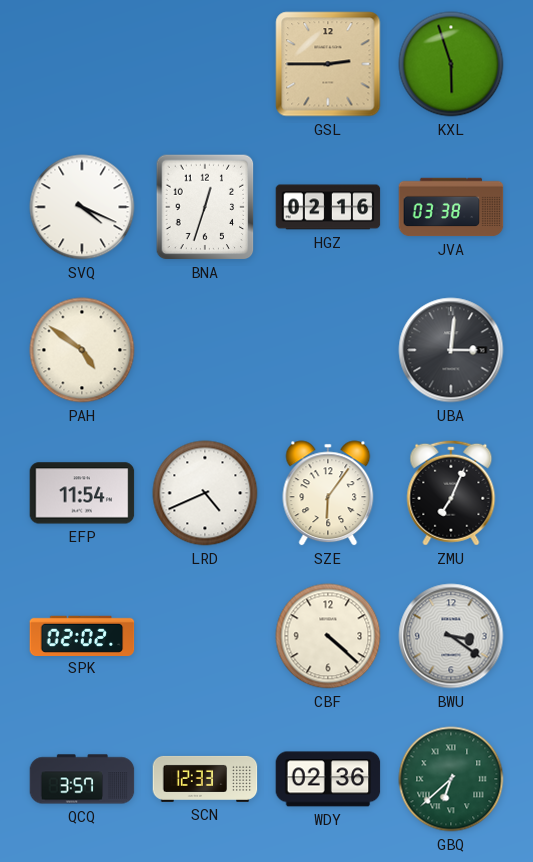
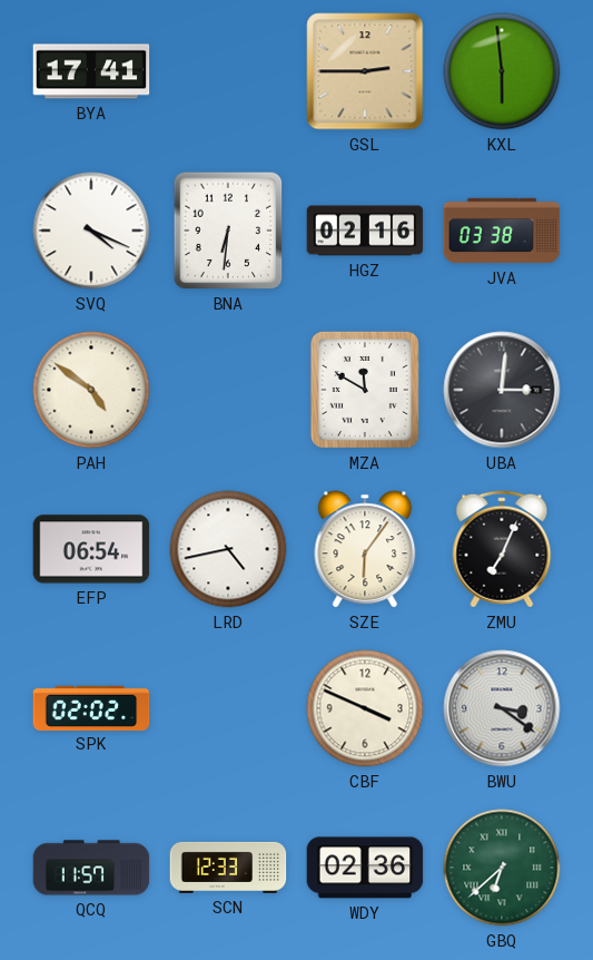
BYA: none -> 17:41 (91, 71)
KXL: 5:57 -> 5:59 (502, 71)
BNA: 12:33 -> 6:31 (228, 231)
MZA: none -> 11:50 (365, 390)
EFP: 11:54 -> 06:54 (91, 549)
LRD: 4:41 -> 4:43 (228, 549)
CBF: 4:22 -> 3:49 (365, 708)
QCQ: 3:57 -> 11:57 (91, 868)
